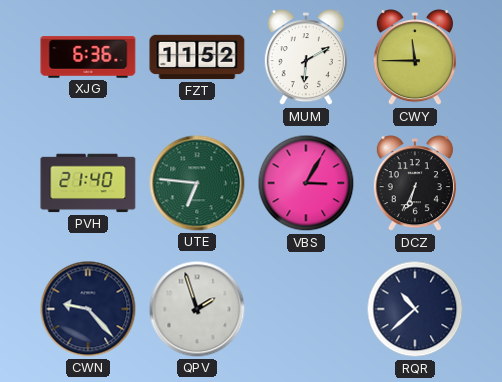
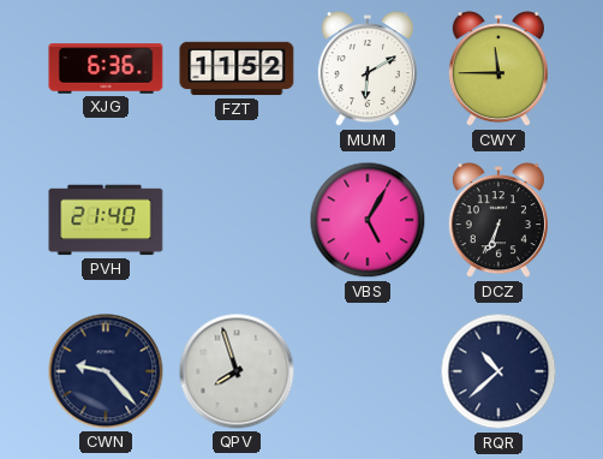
UTE: 6:46 -> none (197, 183)
VBS: 3:05 -> 5:05 (368, 220)
QPV: 1:57 -> 7:57 (237, 371)
